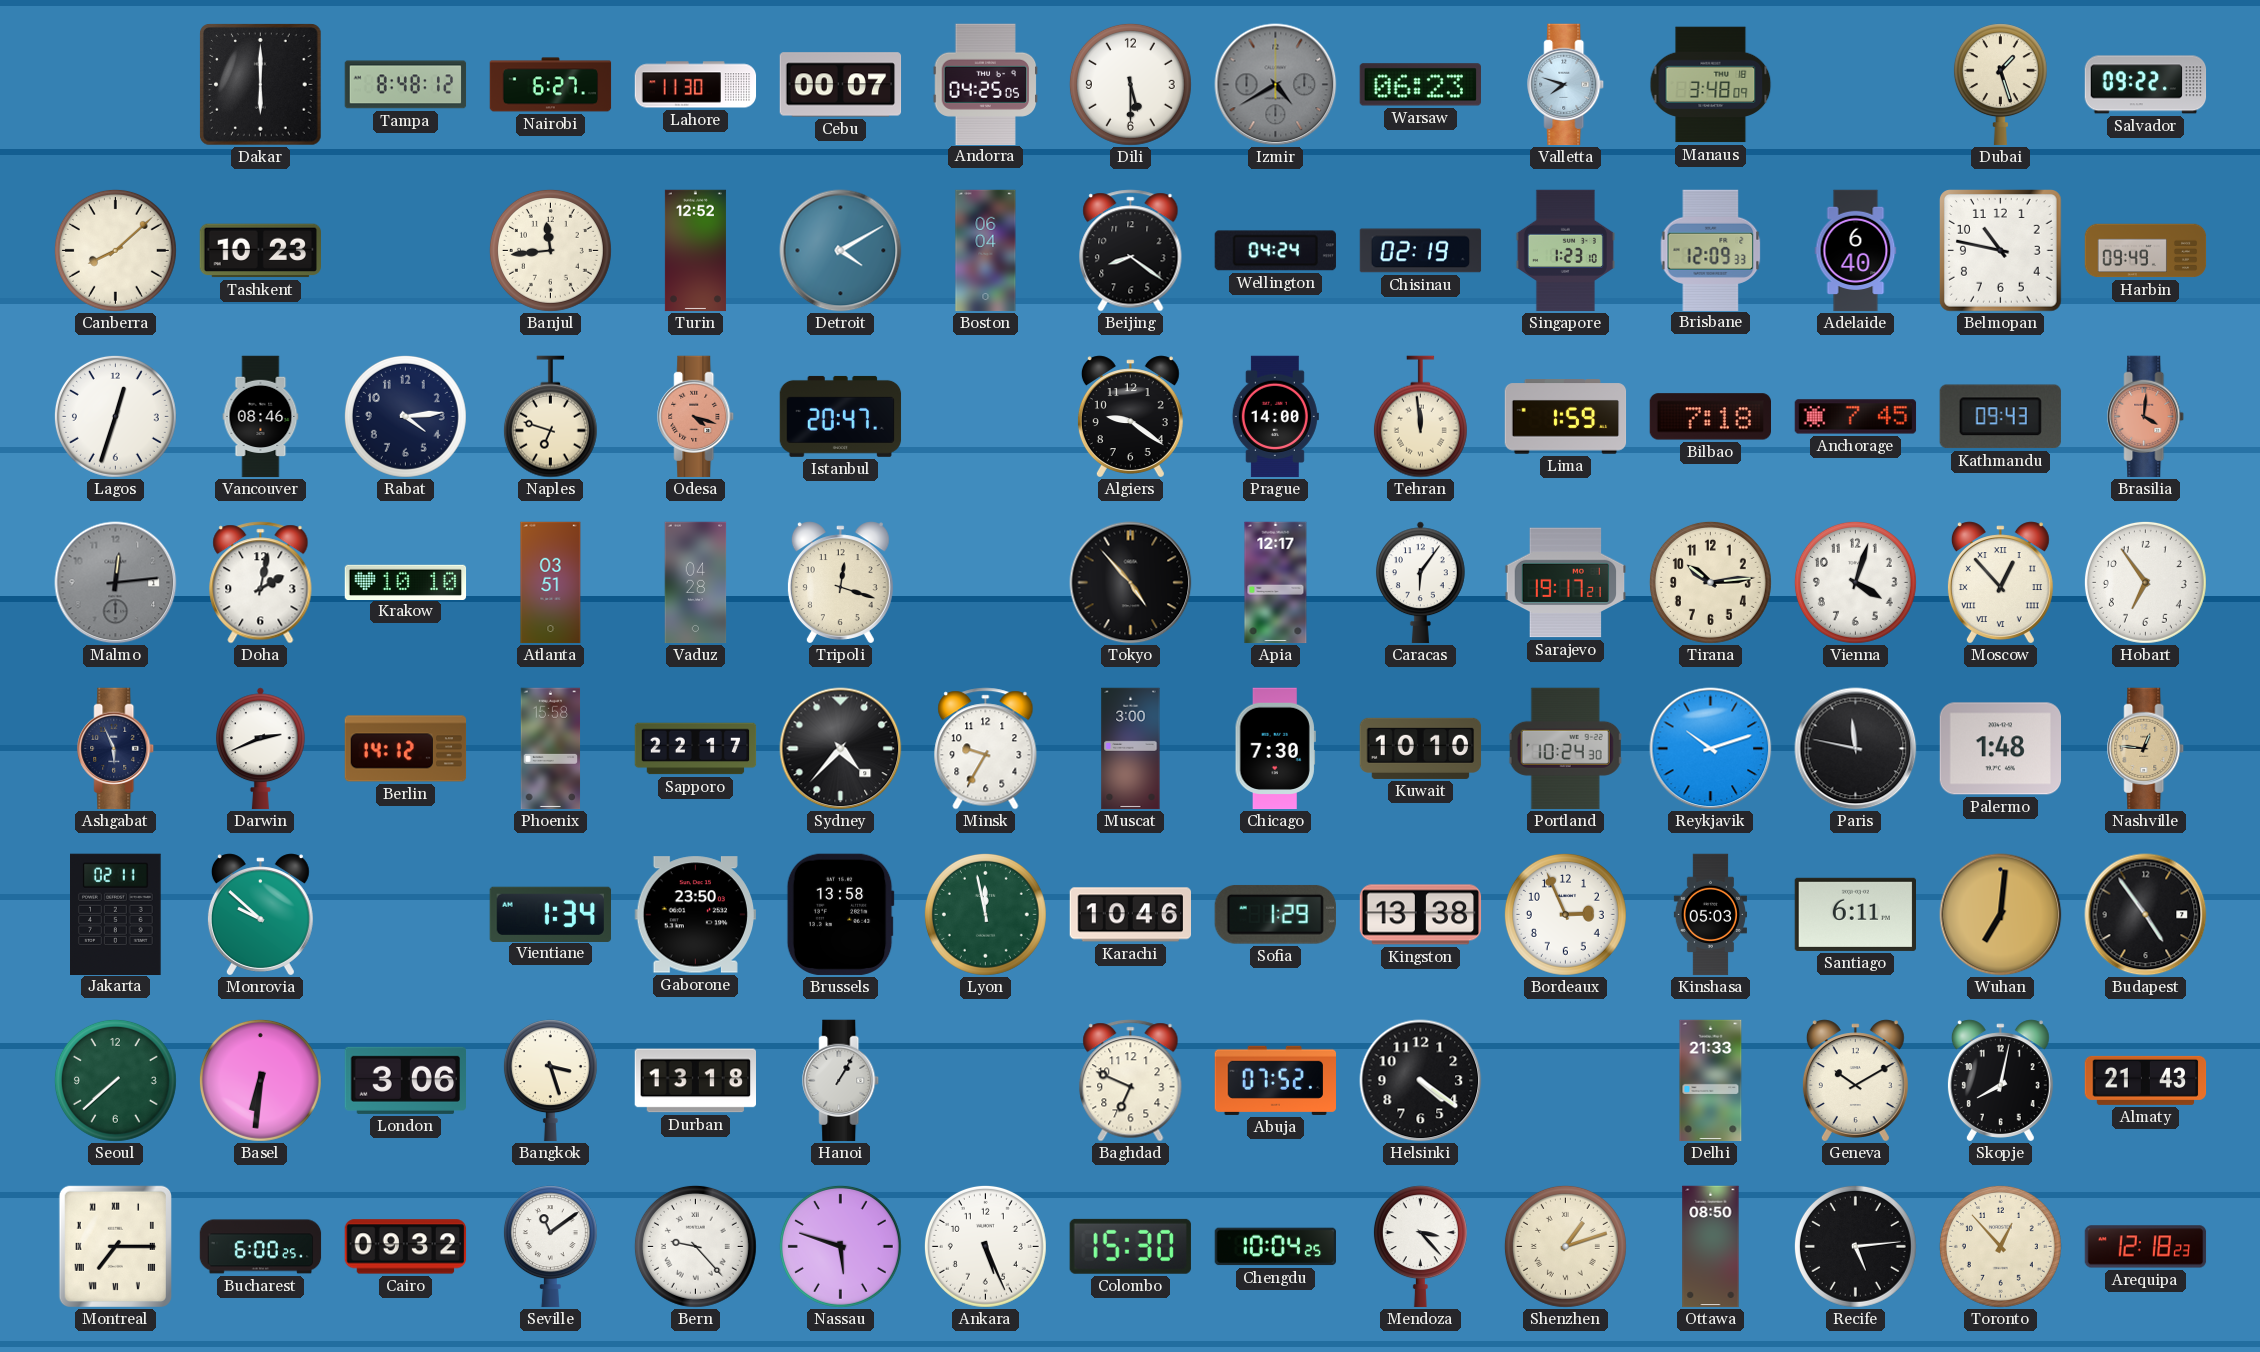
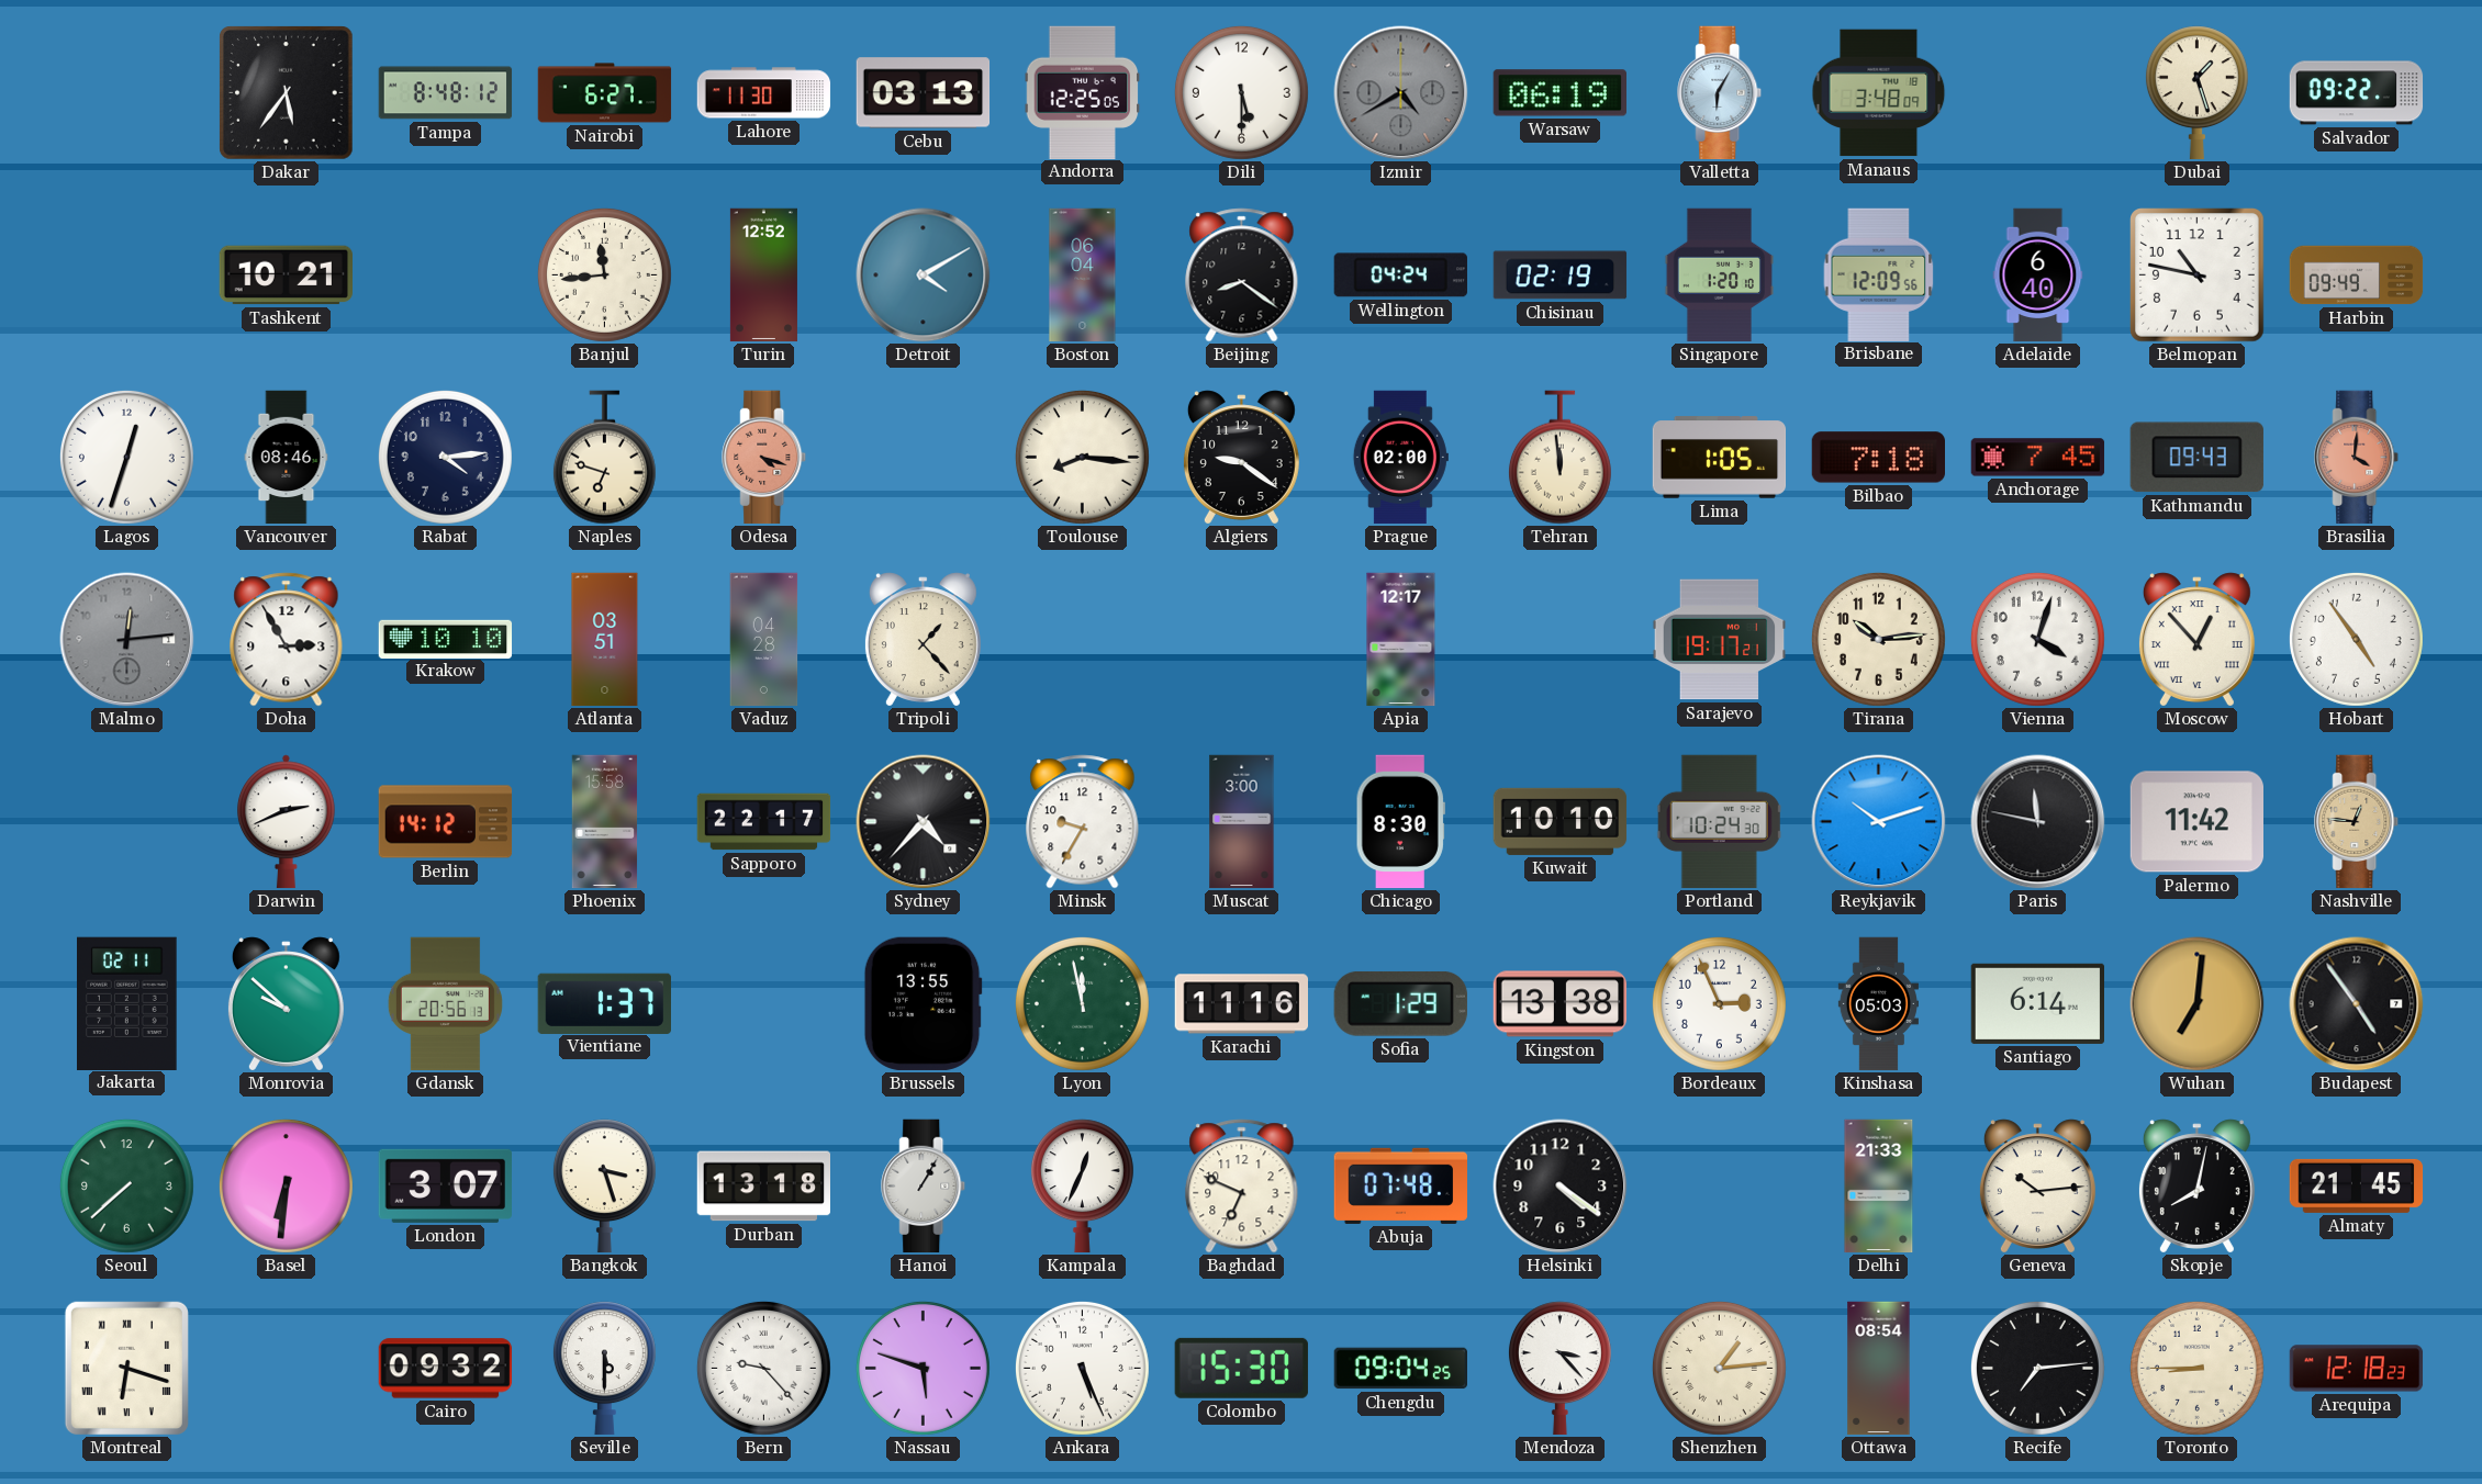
Dakar: 6:00 -> 5:36 (287, 93)
Cebu: 00:07 -> 03:13 (924, 93)
Andorra: 04:25 -> 12:25 (1083, 92)
Warsaw: 06:23 -> 06:19 (1559, 93)
Valletta: 7:48 -> 6:05 (1720, 93)
Canberra: 8:08 -> none (115, 250)
Tashkent: 10:23 -> 10:21 (286, 276)
Singapore: 1:23 -> 1:20 (1719, 276)
Brisbane: 12:09:33 -> 12:09:56 (1879, 274)
Istanbul: 20:47 -> none (841, 416)
Toulouse: none -> 8:16 (1082, 457)
Prague: 14:00 -> 02:00 (1400, 458)
Lima: 1:59 -> 1:05 (1720, 458)
Doha: 2:02 -> 2:55 (287, 640)
Tripoli: 12:18 -> 1:23 (923, 640)
Tokyo: 4:53 -> none (1131, 583)
Caracas: 6:06 -> none (1420, 583)
Hobart: 6:54 -> 4:54 (2356, 639)
Ashgabat: 5:56 -> none (116, 749)
Chicago: 7:30 -> 8:30 (1400, 822)
Palermo: 1:48 -> 11:42 (2196, 822)
Gdansk: none -> 20:56 (445, 1004)
Vientiane: 1:34 -> 1:37 (604, 1003)
Gaborone: 23:50 -> none (695, 915)
Brussels: 13:58 -> 13:55 (923, 1003)
Karachi: 10:46 -> 11:16 (1241, 1004)
Santiago: 6:11 -> 6:14 (2037, 1003)
London: 3:06 -> 3:07 (445, 1185)
Kampala: none -> 12:34 (1082, 1187)
Abuja: 07:52 -> 07:48 (1400, 1185)
Geneva: 10:10 -> 10:14 (2037, 1187)
Almaty: 21:43 -> 21:45 (2357, 1185)
Montreal: 7:15 -> 6:18 (126, 1368)
Bucharest: 6:00 -> none (261, 1247)
Seville: 11:09 -> 5:30 (604, 1369)
Chengdu: 10:04 -> 09:04 (1401, 1369)
Shenzhen: 1:12 -> 1:14 (1719, 1368)
Ottawa: 08:50 -> 08:54 (1879, 1369)
Recife: 5:14 -> 7:14 (2037, 1368)
Toronto: 12:53 -> 8:45 (2196, 1368)
